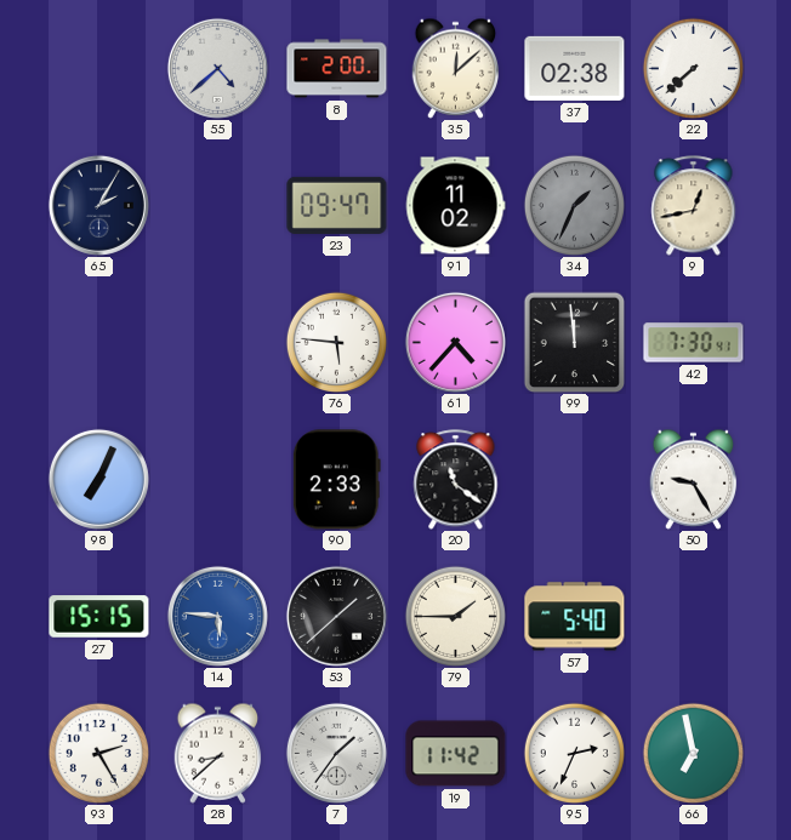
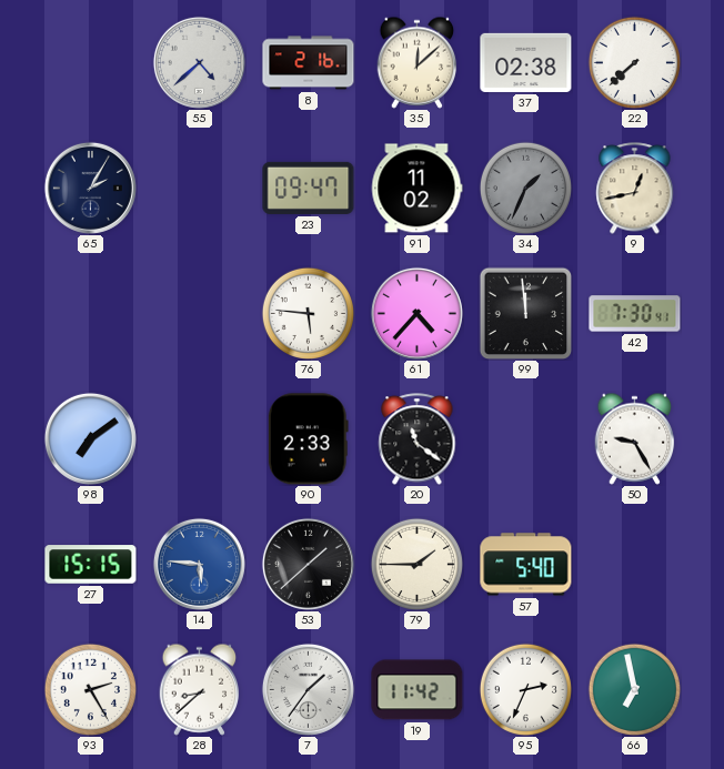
8: 2:00 -> 2:16 (309, 63)
98: 7:04 -> 7:09 (90, 438)
